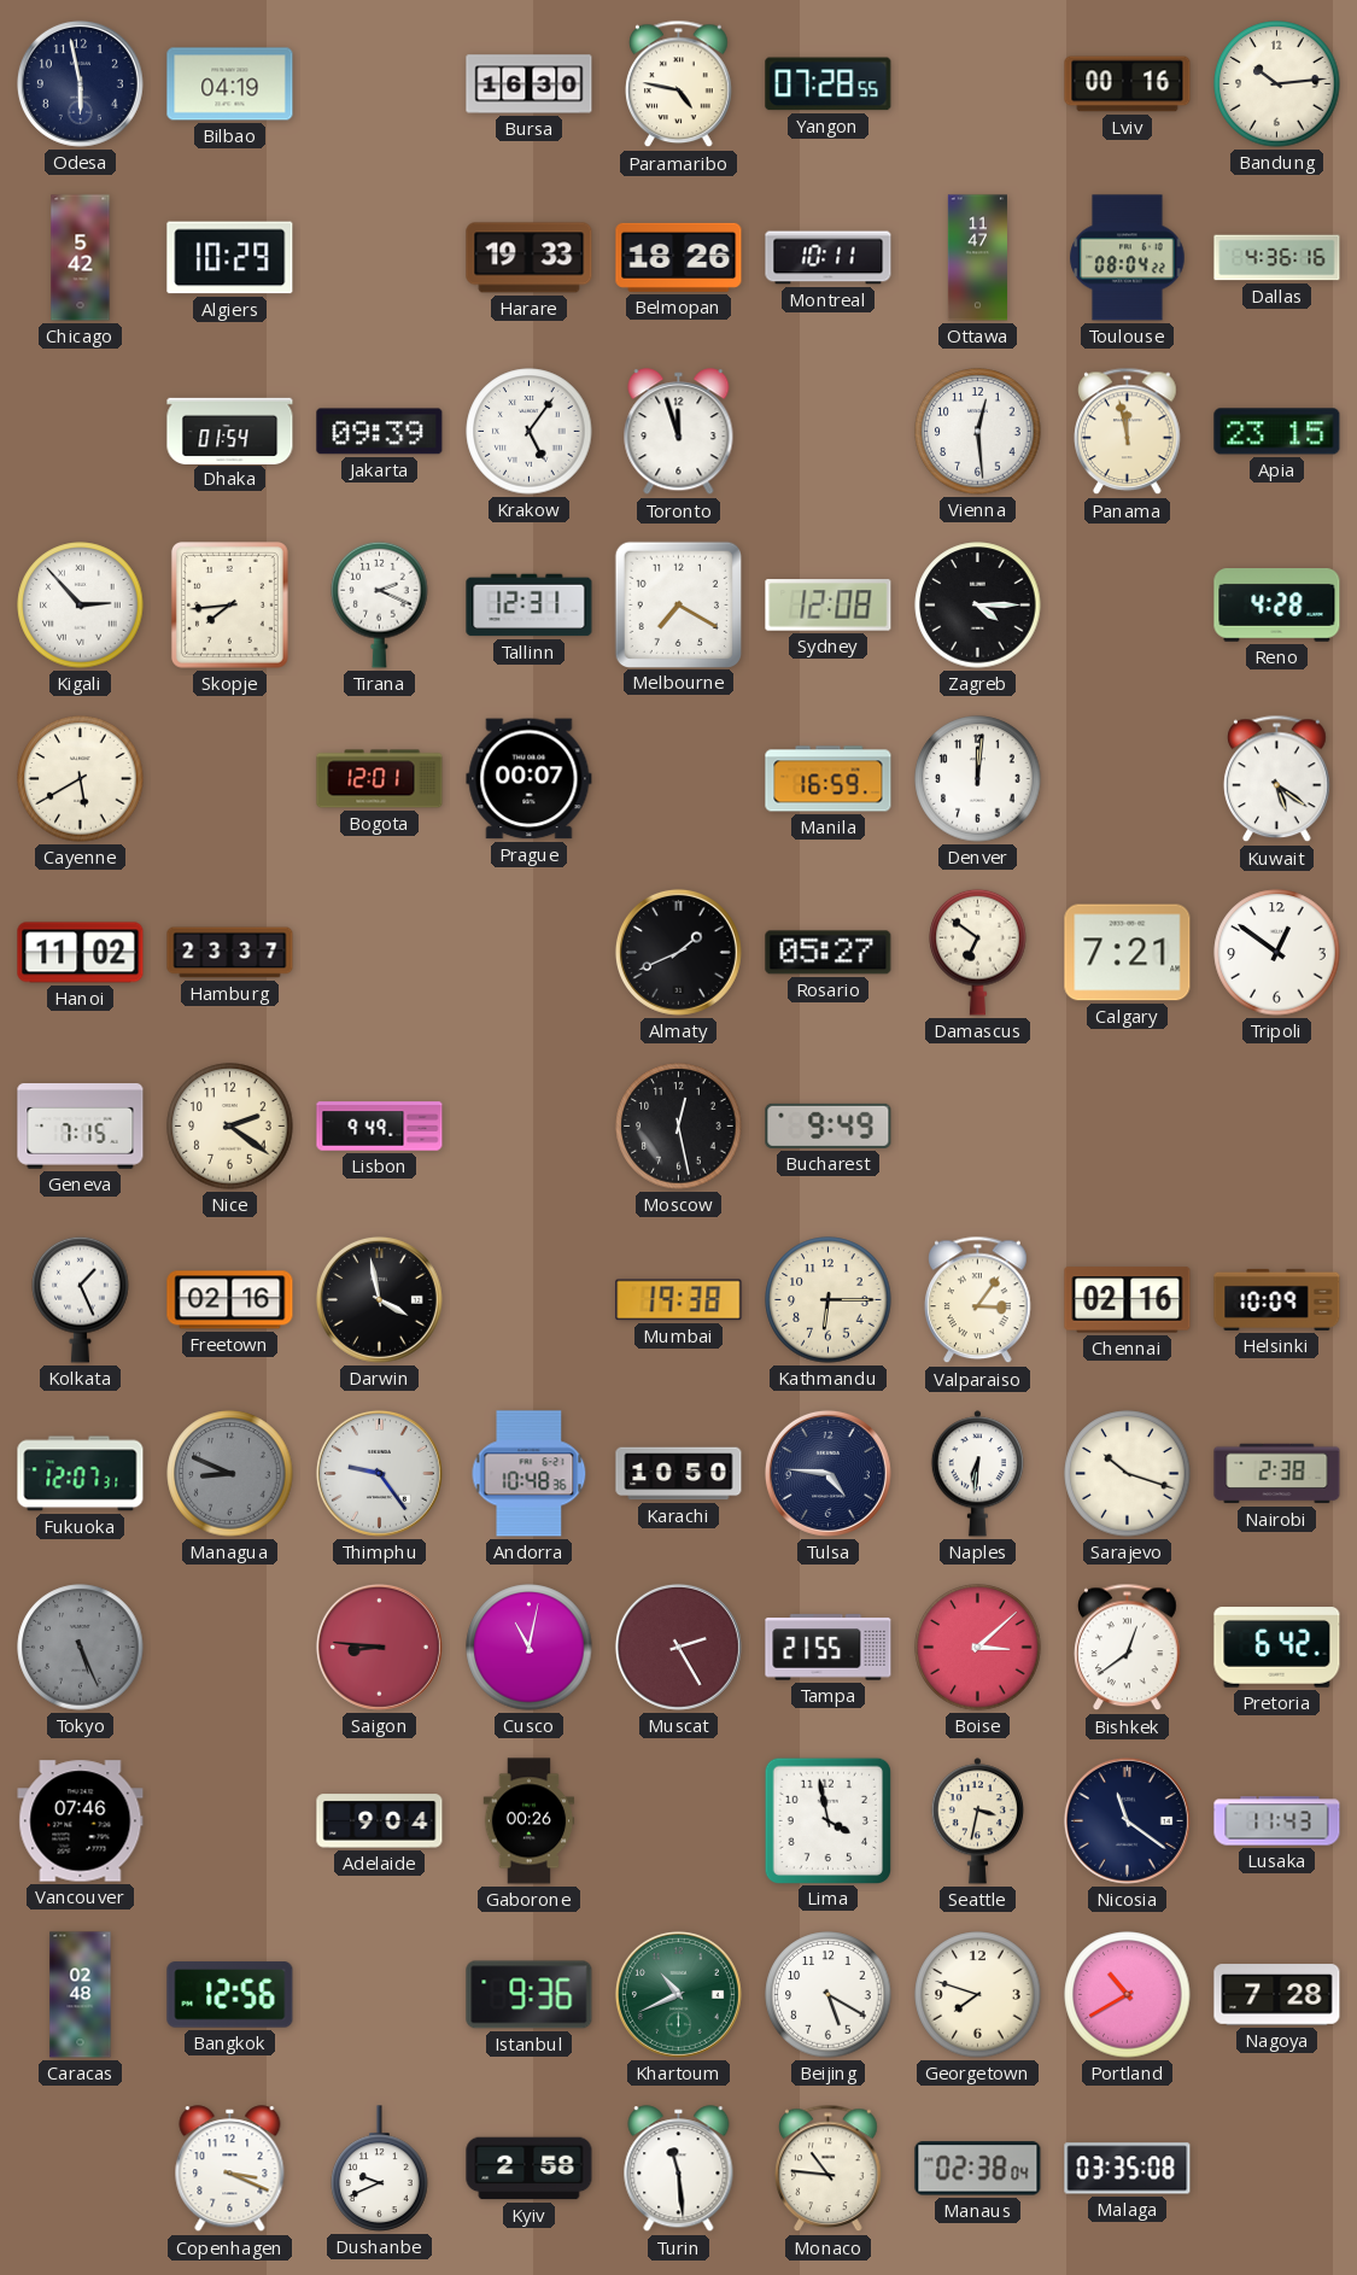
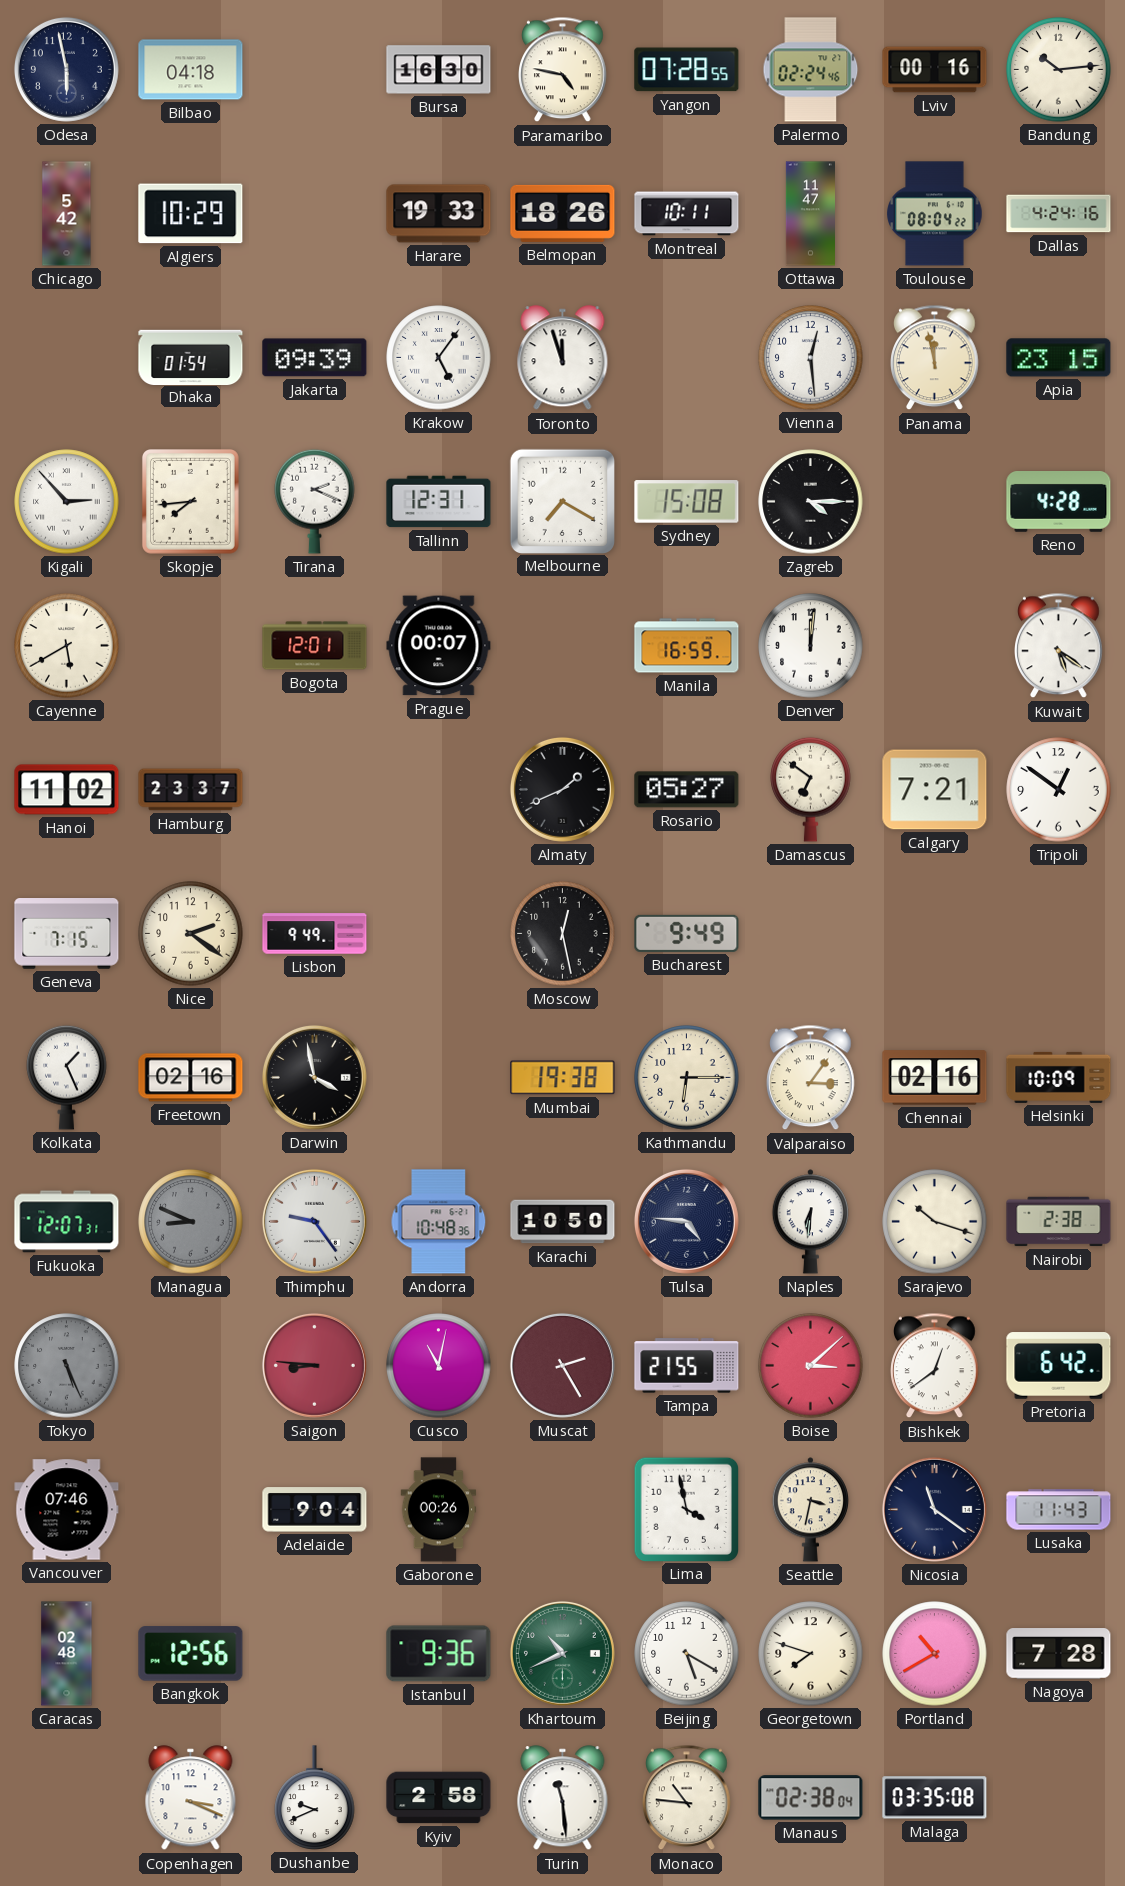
Bilbao: 04:19 -> 04:18 (191, 70)
Palermo: none -> 02:24 (811, 70)
Dallas: 4:36 -> 4:24 (1059, 214)
Sydney: 12:08 -> 15:08 (687, 502)
